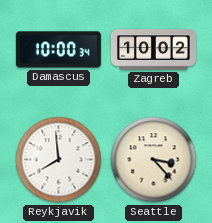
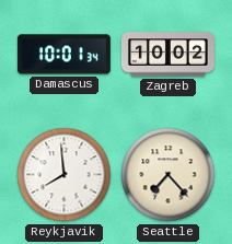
Damascus: 10:00 -> 10:01 (63, 55)
Seattle: 3:23 -> 7:23 (169, 175)
